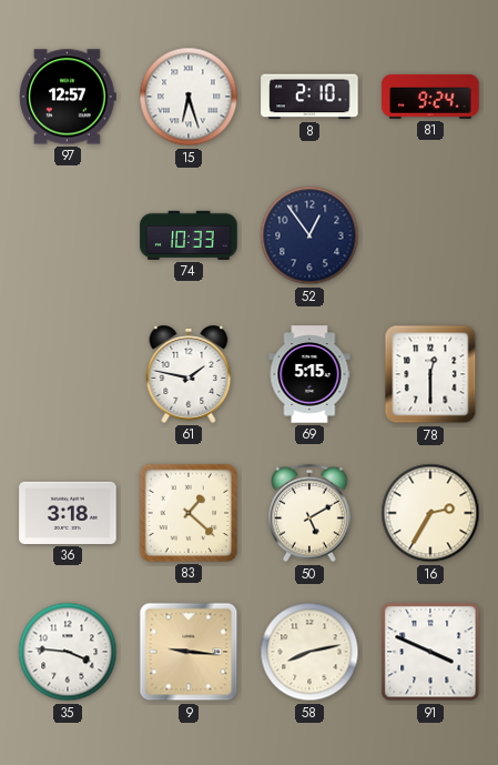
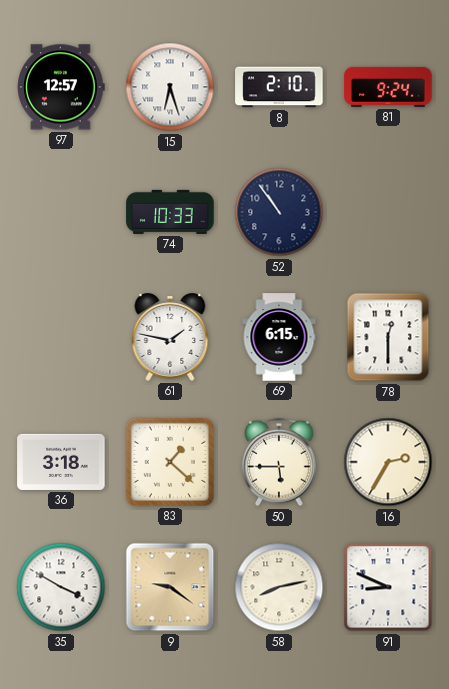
52: 12:54 -> 10:54 (279, 212)
69: 5:15 -> 6:15 (279, 337)
50: 5:10 -> 5:45 (279, 462)
35: 3:46 -> 3:50 (61, 587)
9: 9:16 -> 9:21 (170, 587)
91: 3:49 -> 8:49 (388, 587)
